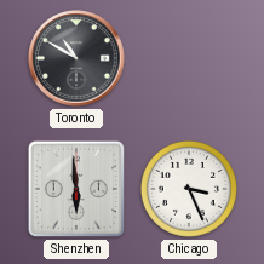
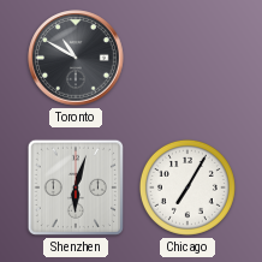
Shenzhen: 5:59 -> 6:03 (76, 187)
Chicago: 3:26 -> 7:05 (187, 187)
